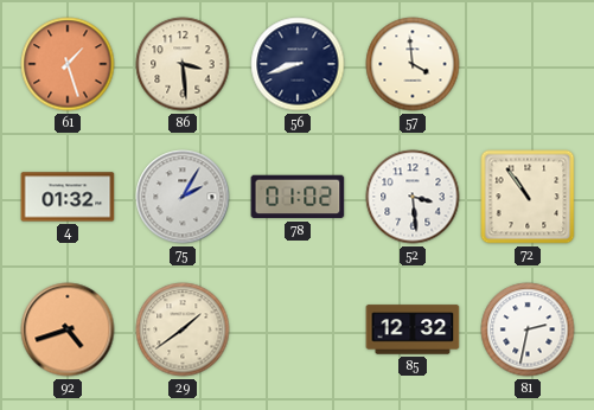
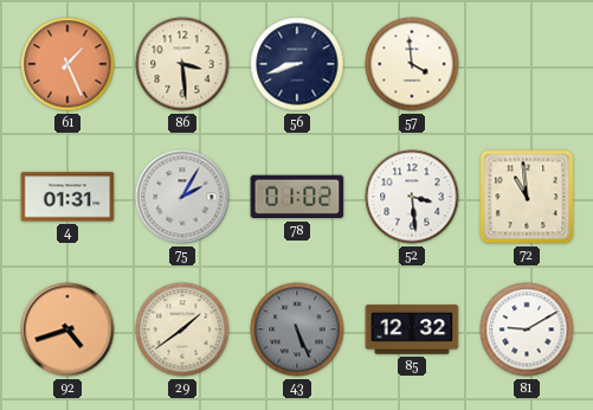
61: 1:27 -> 1:26 (67, 64)
4: 01:32 -> 01:31 (67, 197)
72: 10:54 -> 10:59 (527, 197)
43: none -> 5:26 (297, 329)
81: 2:32 -> 9:10 (527, 329)
